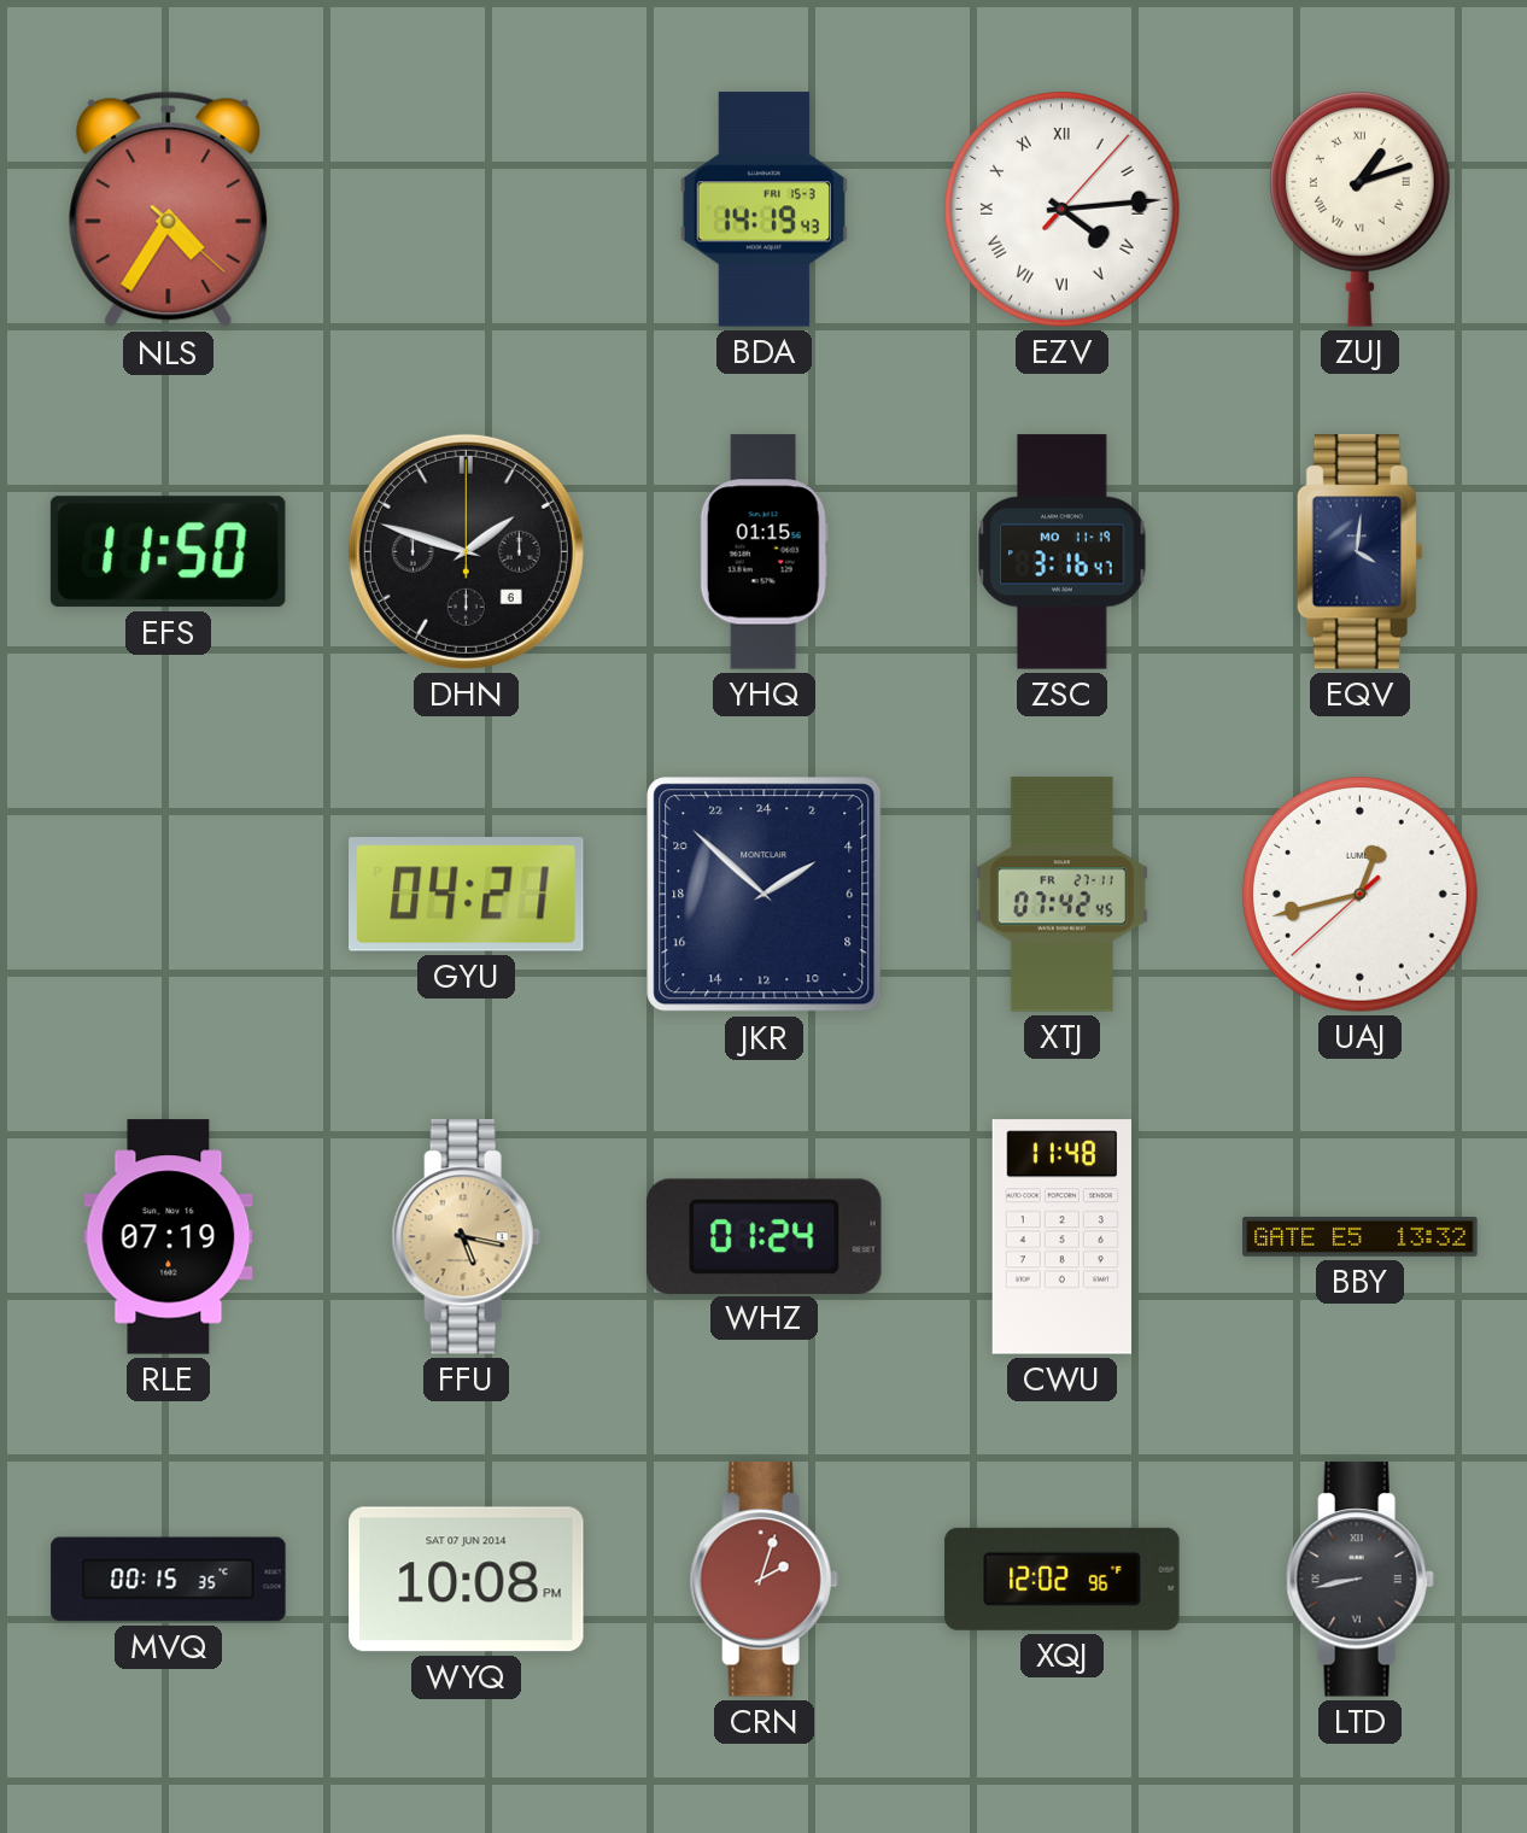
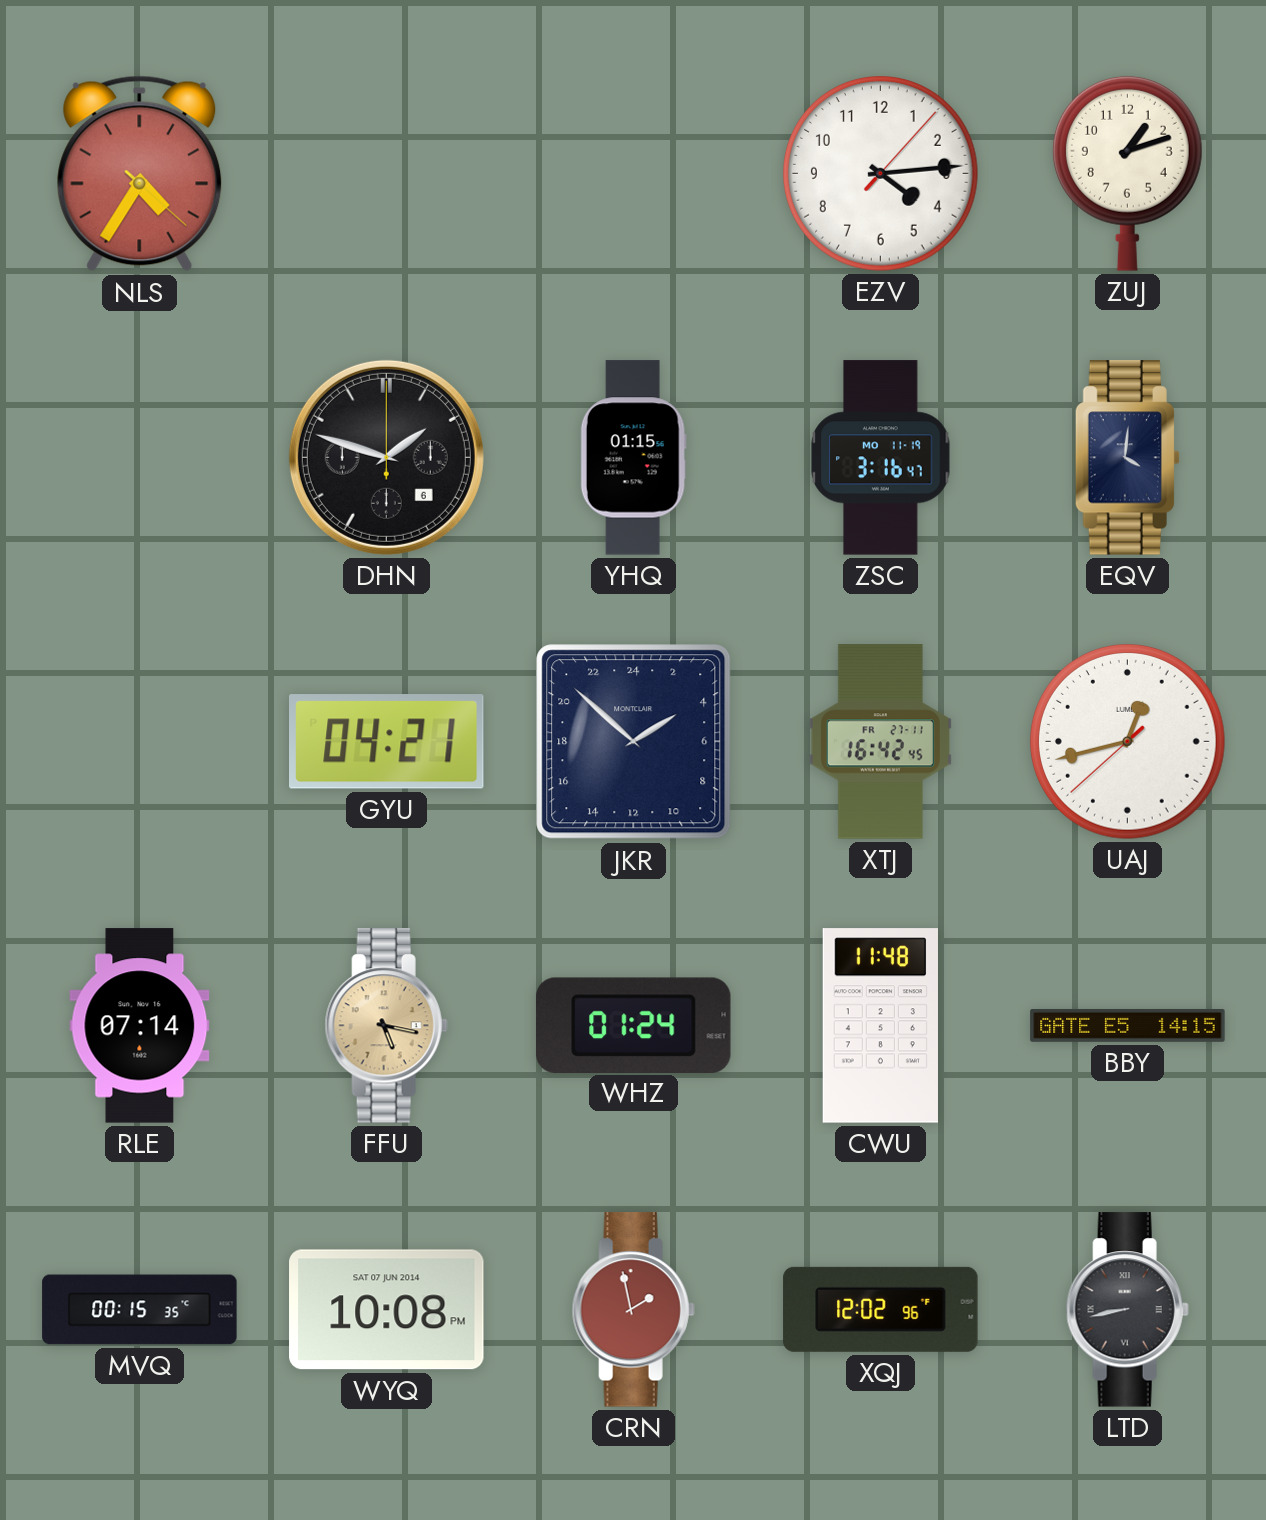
BDA: 14:19 -> none (763, 210)
EZV numerals: Roman -> Arabic (881, 174)
ZUJ numerals: Roman -> Arabic (1127, 173)
EFS: 11:50 -> none (168, 552)
XTJ: 07:42 -> 16:42 (880, 742)
RLE: 07:19 -> 07:14 (140, 1026)
BBY: 13:32 -> 14:15 (1128, 1025)
CRN: 2:03 -> 1:58 (633, 1310)
